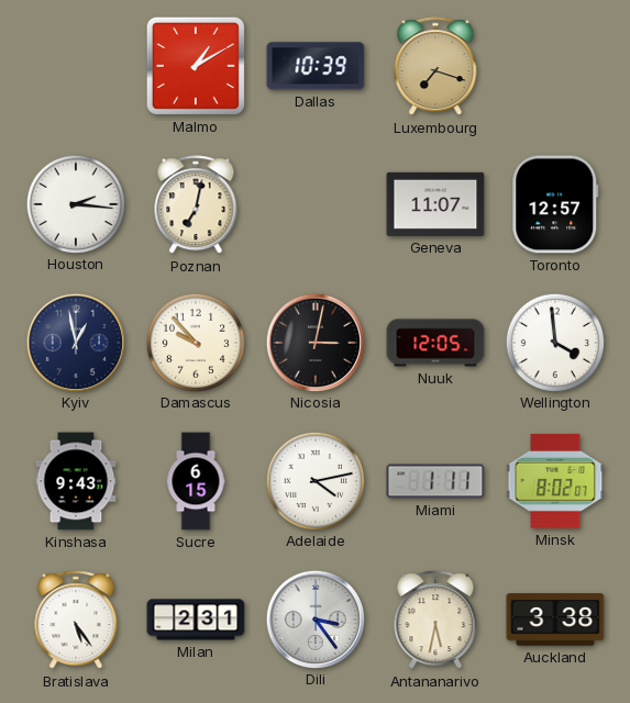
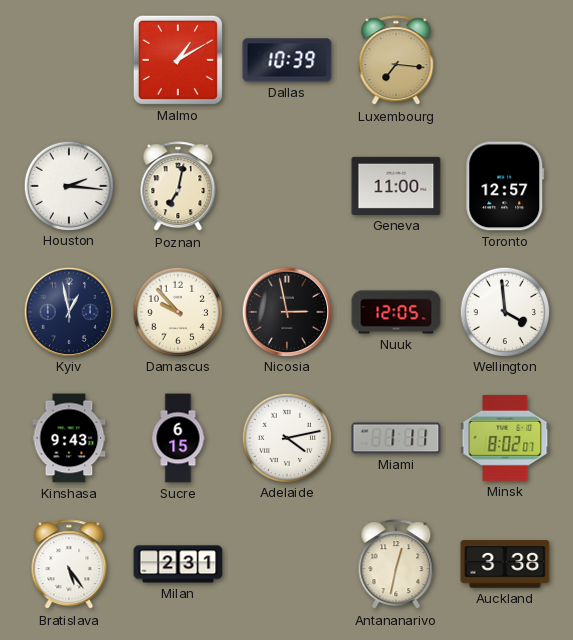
Luxembourg: 7:18 -> 7:16 (396, 61)
Geneva: 11:07 -> 11:00 (396, 186)
Nicosia: 3:02 -> 2:58 (286, 311)
Dili: 3:24 -> none (314, 618)
Antananarivo: 5:32 -> 12:32 (396, 565)
